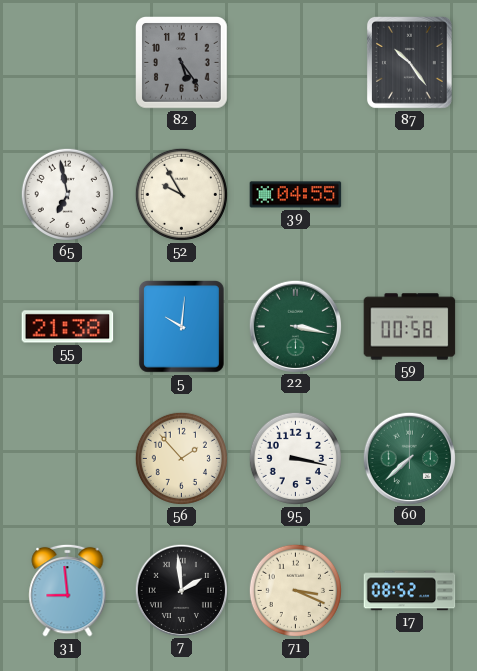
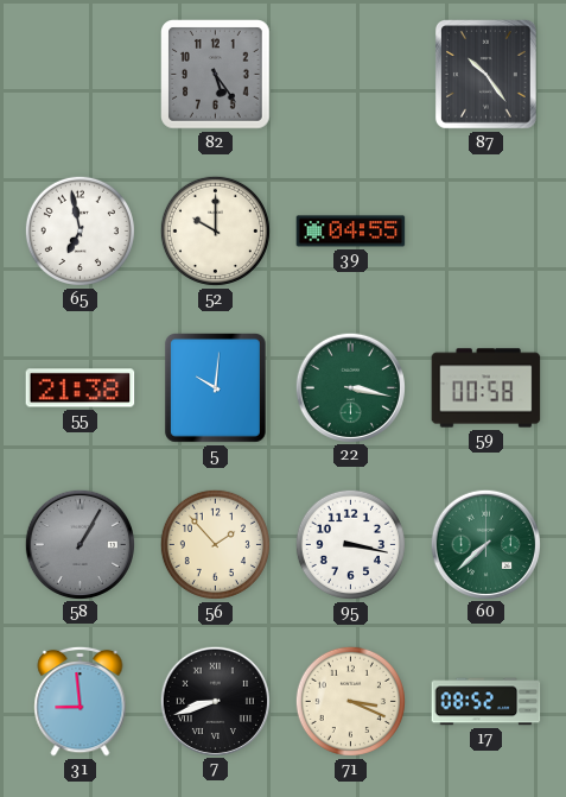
52: 9:55 -> 10:00 (215, 230)
58: none -> 1:05 (80, 544)
7: 1:59 -> 8:42 (215, 701)
